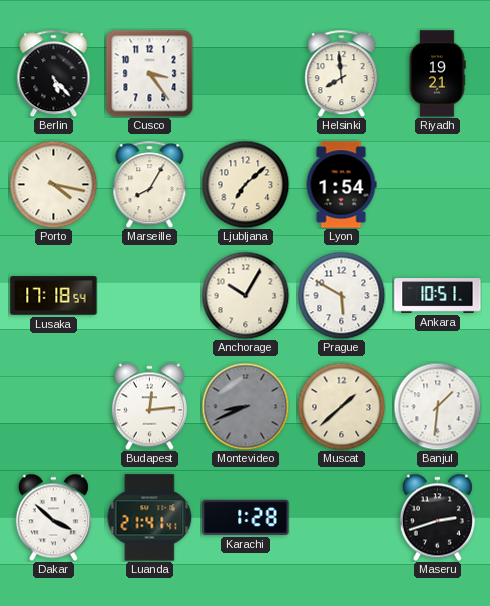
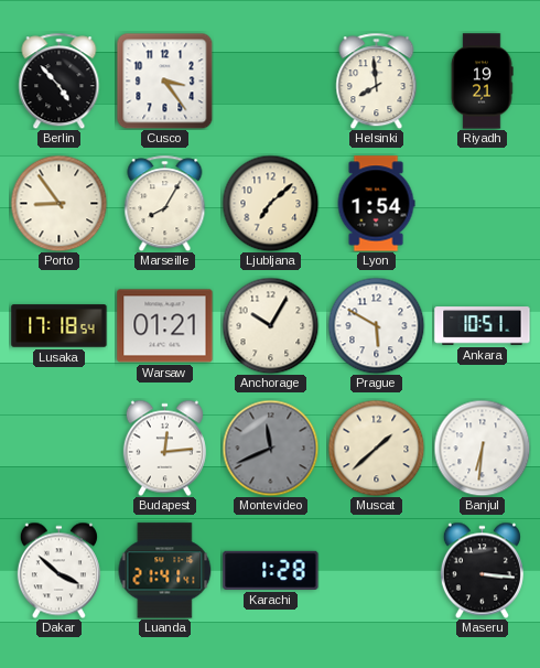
Berlin: 5:23 -> 4:53 (60, 80)
Porto: 4:17 -> 8:54 (58, 203)
Warsaw: none -> 01:21 (165, 326)
Montevideo: 8:41 -> 11:41 (270, 448)
Banjul: 1:31 -> 6:31 (482, 448)
Maseru: 2:42 -> 3:16 (482, 570)
